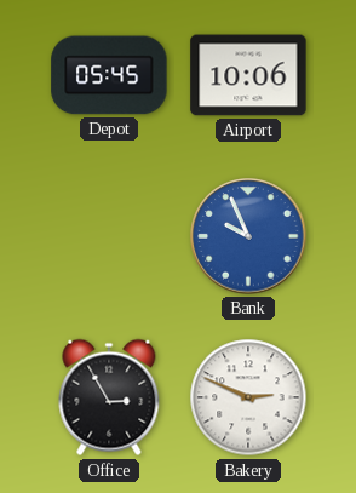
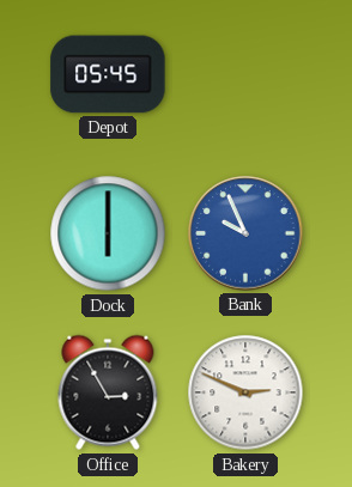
Airport: 10:06 -> none (248, 75)
Dock: none -> 6:00 (108, 233)
